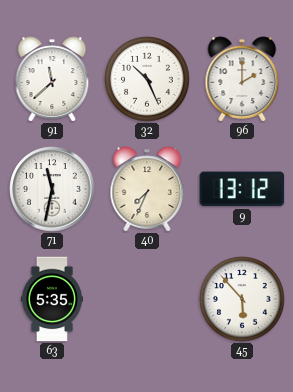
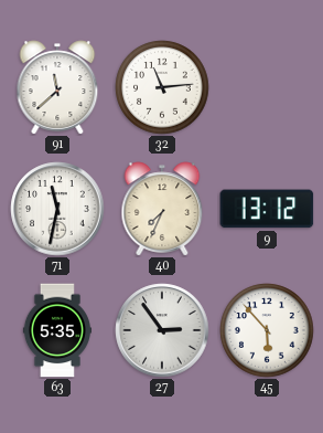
32: 10:26 -> 11:14 (162, 87)
96: 2:00 -> none (242, 79)
27: none -> 2:54 (162, 330)
